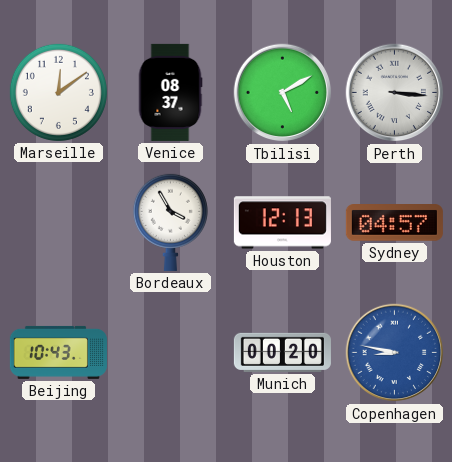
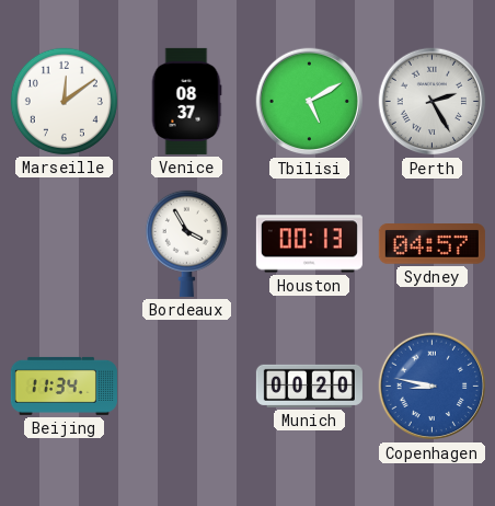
Perth: 3:16 -> 2:25 (433, 102)
Houston: 12:13 -> 00:13 (309, 244)
Beijing: 10:43 -> 11:34 (64, 386)
